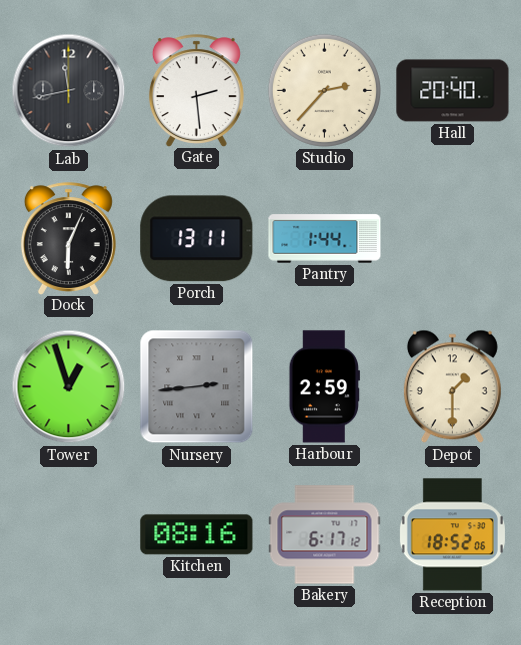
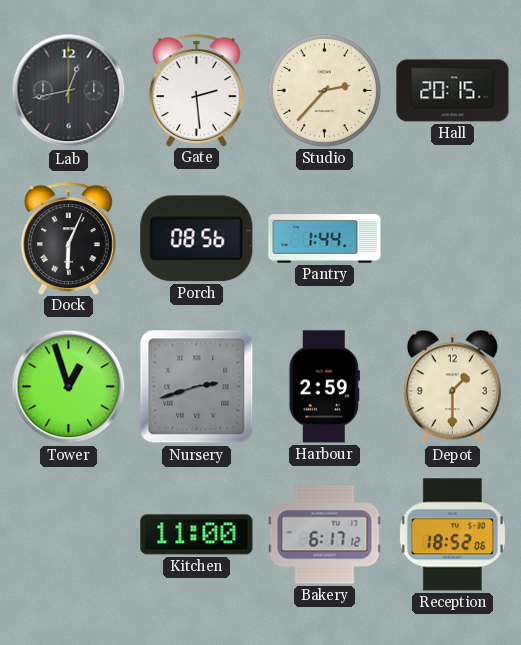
Lab: 11:43 -> 12:43 (69, 91)
Hall: 20:40 -> 20:15 (453, 91)
Porch: 13:11 -> 08:56 (197, 239)
Nursery: 2:44 -> 2:42 (197, 387)
Kitchen: 08:16 -> 11:00 (197, 535)
